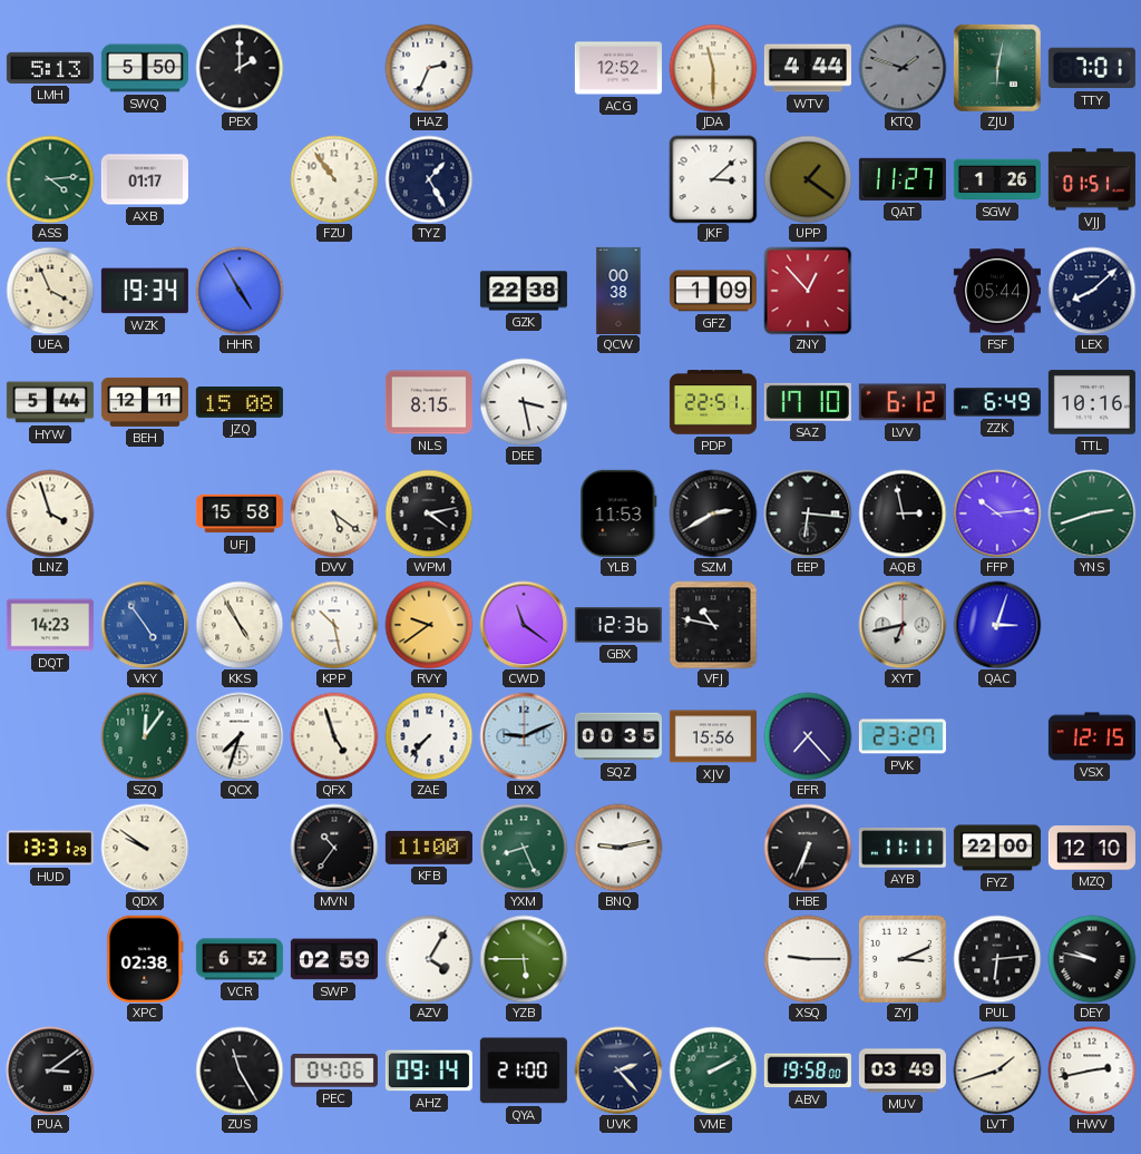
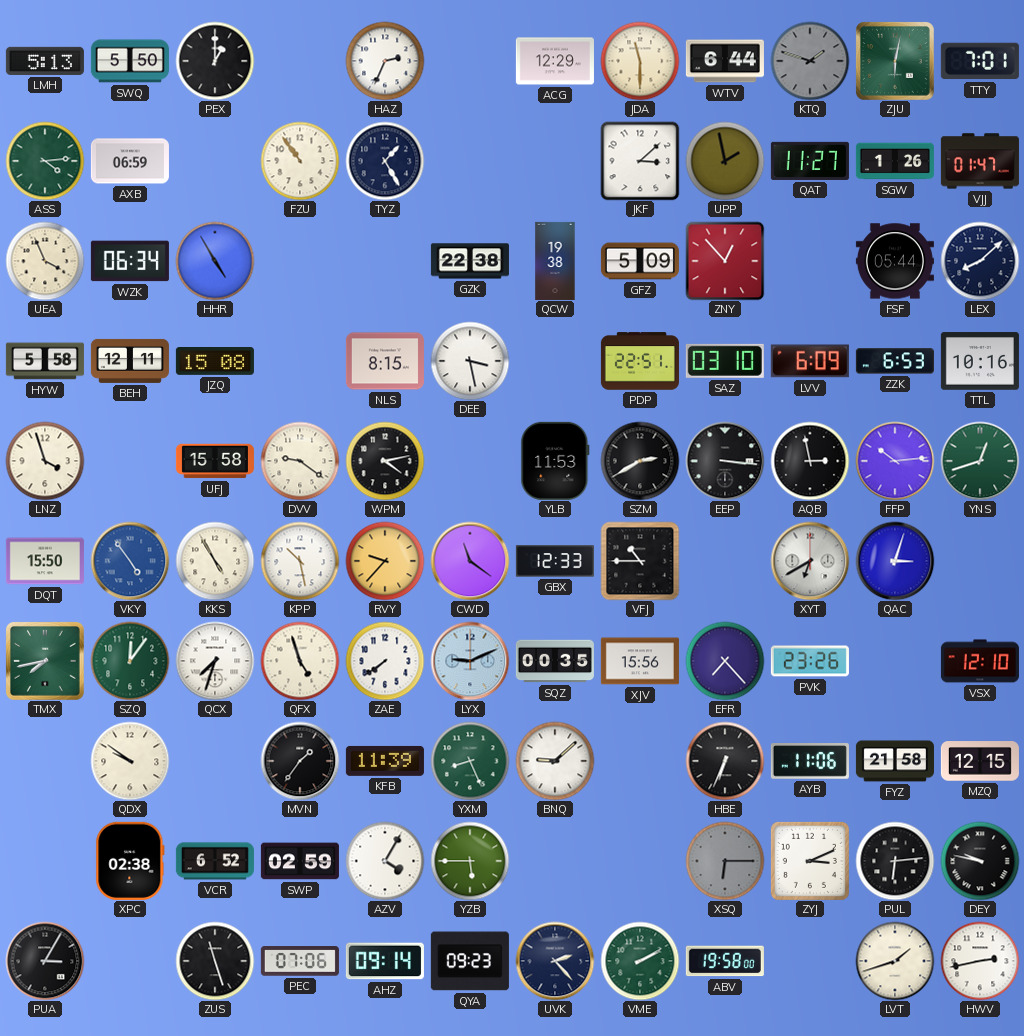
PEX: 2:00 -> 1:00 (215, 61)
ACG: 12:52 -> 12:29 (555, 61)
WTV: 4:44 -> 6:44 (725, 61)
AXB: 01:17 -> 06:59 (130, 161)
UPP: 1:21 -> 1:58 (725, 161)
VJJ: 01:51 -> 01:47 (980, 161)
WZK: 19:34 -> 06:34 (130, 261)
QCW: 00:38 -> 19:38 (555, 261)
GFZ: 1:09 -> 5:09 (640, 261)
HYW: 5:44 -> 5:58 (45, 361)
SAZ: 17:10 -> 03:10 (725, 361)
LVV: 6:12 -> 6:09 (810, 361)
ZZK: 6:49 -> 6:53 (895, 361)
DVV: 5:21 -> 9:21 (300, 461)
EEP: 6:16 -> 3:16 (725, 461)
YNS: 2:42 -> 12:42 (980, 461)
DQT: 14:23 -> 15:50 (45, 561)
RVY: 9:39 -> 9:37 (385, 561)
GBX: 12:36 -> 12:33 (555, 561)
VFJ: 10:47 -> 10:45 (640, 561)
XYT: 6:43 -> 6:40 (810, 561)
TMX: none -> 7:43 (45, 661)
ZAE: 7:37 -> 7:39 (385, 661)
PVK: 23:27 -> 23:26 (810, 661)
VSX: 12:15 -> 12:10 (980, 661)
HUD: 13:31 -> none (50, 848)
MVN: 10:36 -> 1:36 (300, 761)
KFB: 11:00 -> 11:39 (385, 761)
BNQ: 9:13 -> 9:08 (555, 761)
AYB: 11:11 -> 11:06 (810, 762)
FYZ: 22:00 -> 21:58 (895, 761)
MZQ: 12:10 -> 12:15 (980, 761)
XSQ: 9:15 -> 6:15 (725, 861)
XSQ dial: white -> grey (725, 861)
PUA: 3:09 -> 3:05 (45, 961)
ZUS: 11:25 -> 11:27 (215, 961)
PEC: 04:06 -> 07:06 (300, 961)
QYA: 21:00 -> 09:23 (470, 961)
MUV: 03:49 -> none (903, 1070)
